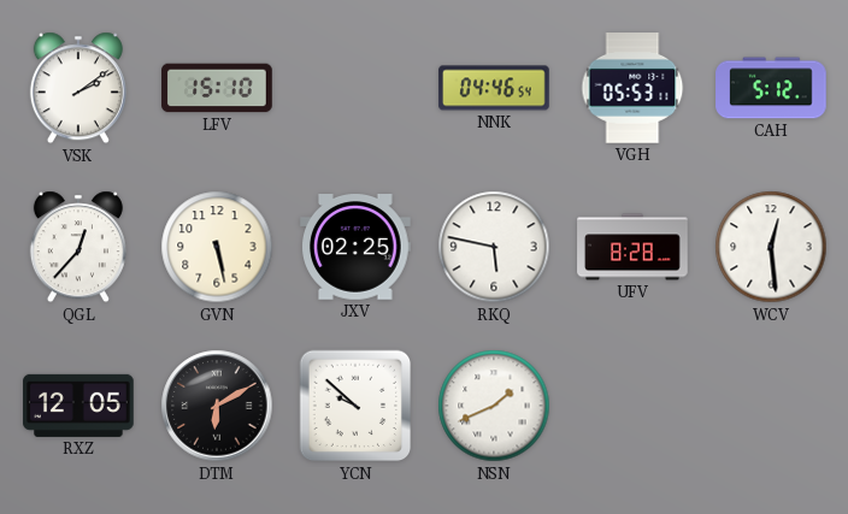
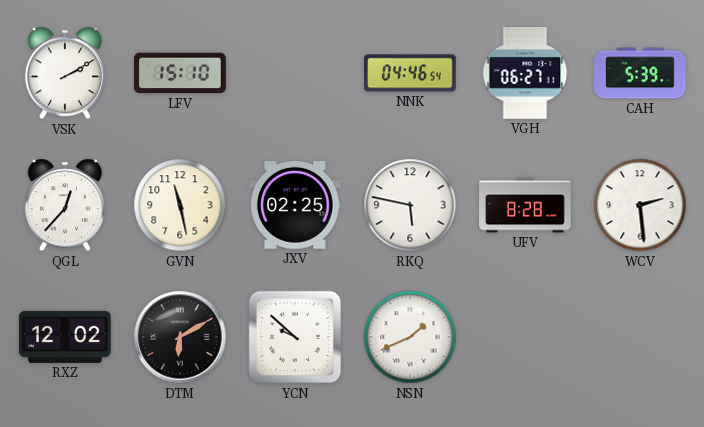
VSK: 2:09 -> 2:10 (65, 73)
VGH: 05:53 -> 06:27 (525, 73)
CAH: 5:12 -> 5:39 (640, 73)
GVN: 5:28 -> 11:28 (180, 205)
WCV: 12:29 -> 2:29 (640, 205)
RXZ: 12:05 -> 12:02 (65, 337)
